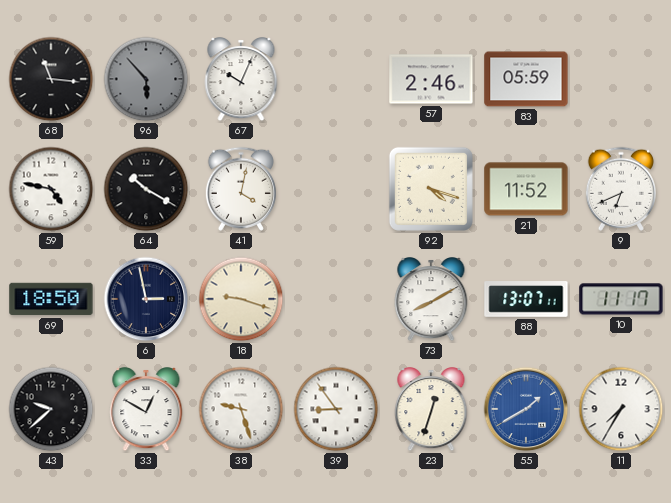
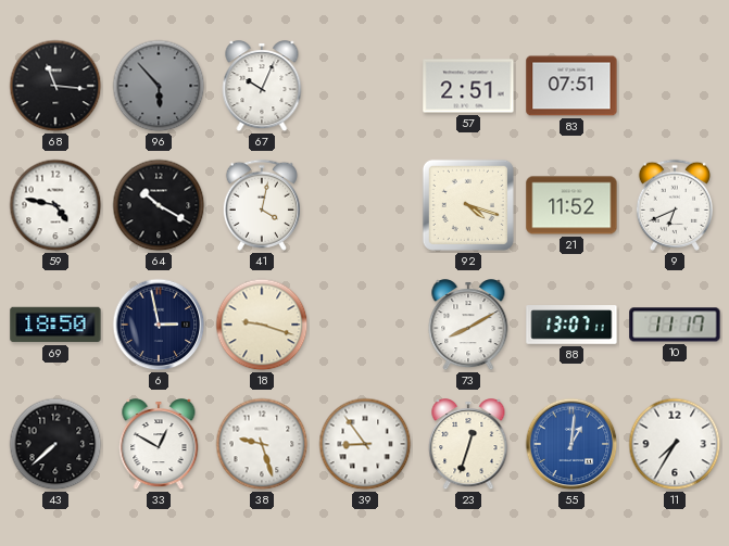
57: 2:46 -> 2:51 (468, 86)
83: 05:59 -> 07:51 (571, 86)
43: 9:38 -> 7:38 (55, 444)
55: 1:40 -> 1:01 (571, 444)
